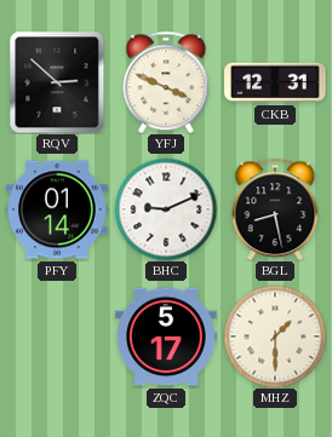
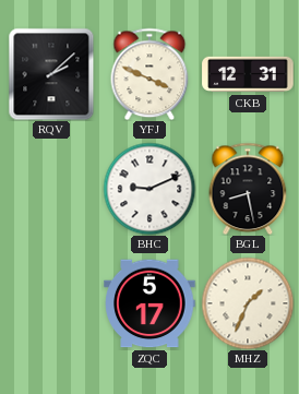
RQV: 2:52 -> 2:08 (51, 74)
PFY: 01:14 -> none (57, 209)
MHZ: 1:30 -> 1:34 (248, 303)
